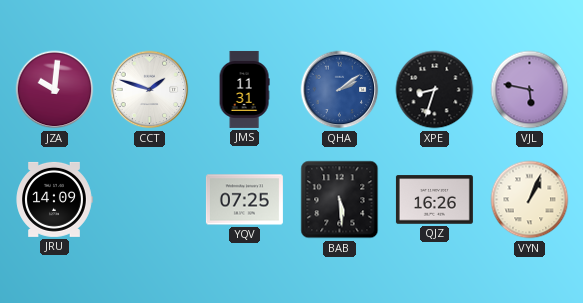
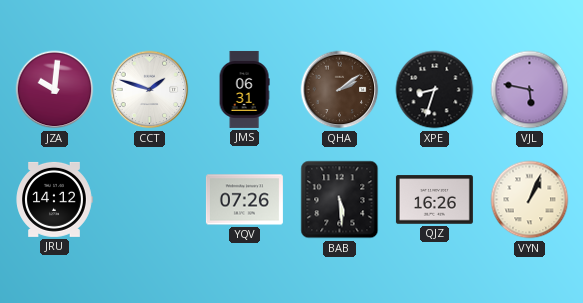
JMS: 11:31 -> 06:31 (244, 89)
QHA dial: blue -> brown (340, 90)
JRU: 14:09 -> 14:12 (54, 199)
YQV: 07:25 -> 07:26 (244, 200)
